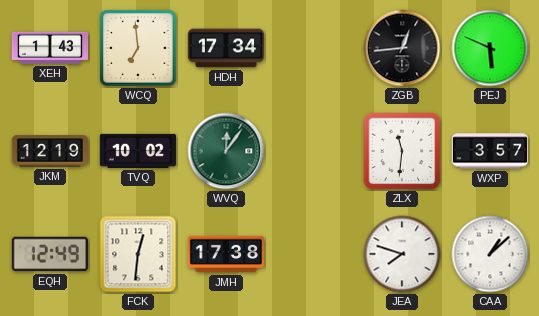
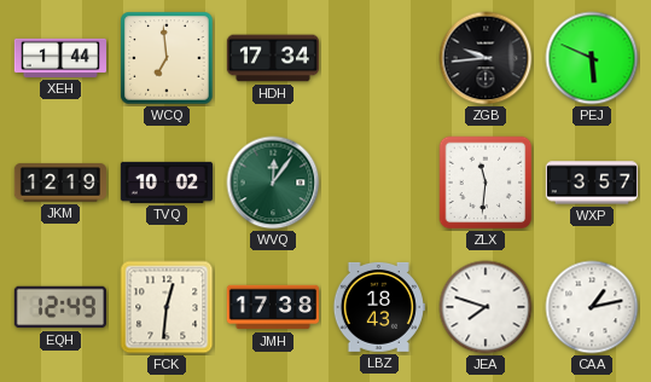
XEH: 1:43 -> 1:44 (59, 58)
ZGB: 12:44 -> 9:44 (486, 58)
LBZ: none -> 18:43 (379, 307)
CAA: 1:08 -> 1:13 (592, 307)
